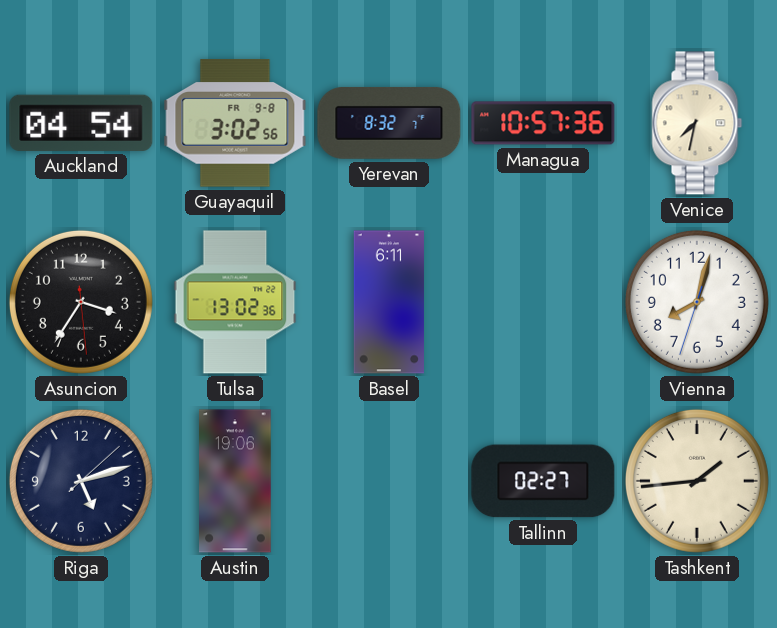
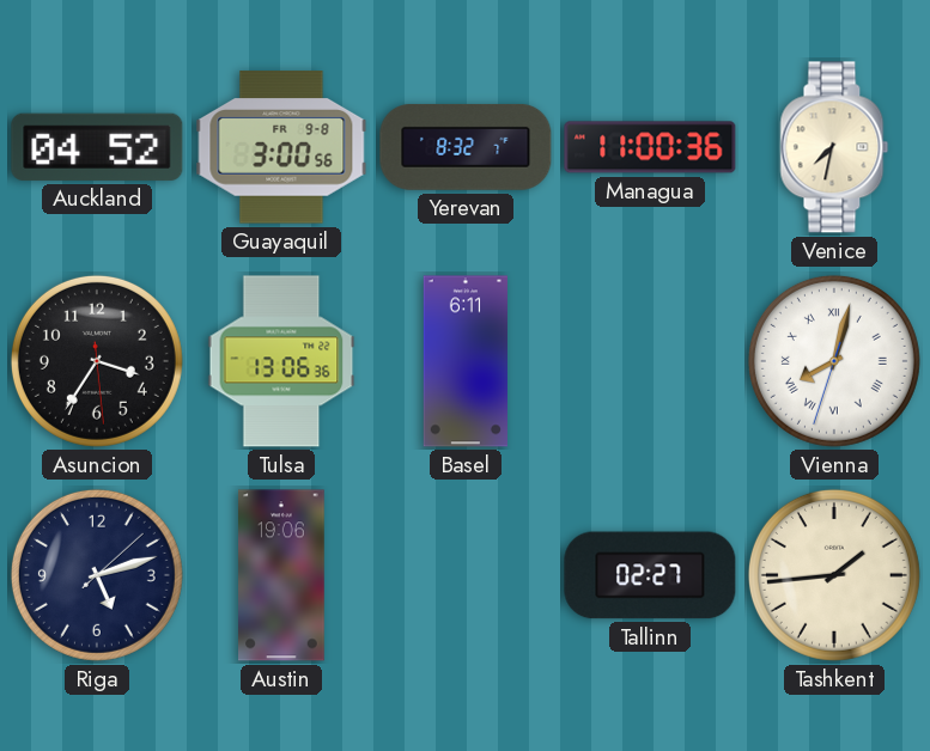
Auckland: 04:54 -> 04:52 (97, 147)
Guayaquil: 3:02 -> 3:00 (281, 147)
Managua: 10:57 -> 11:00 (650, 147)
Tulsa: 13:02 -> 13:06 (281, 361)
Vienna numerals: Arabic -> Roman (834, 361)
